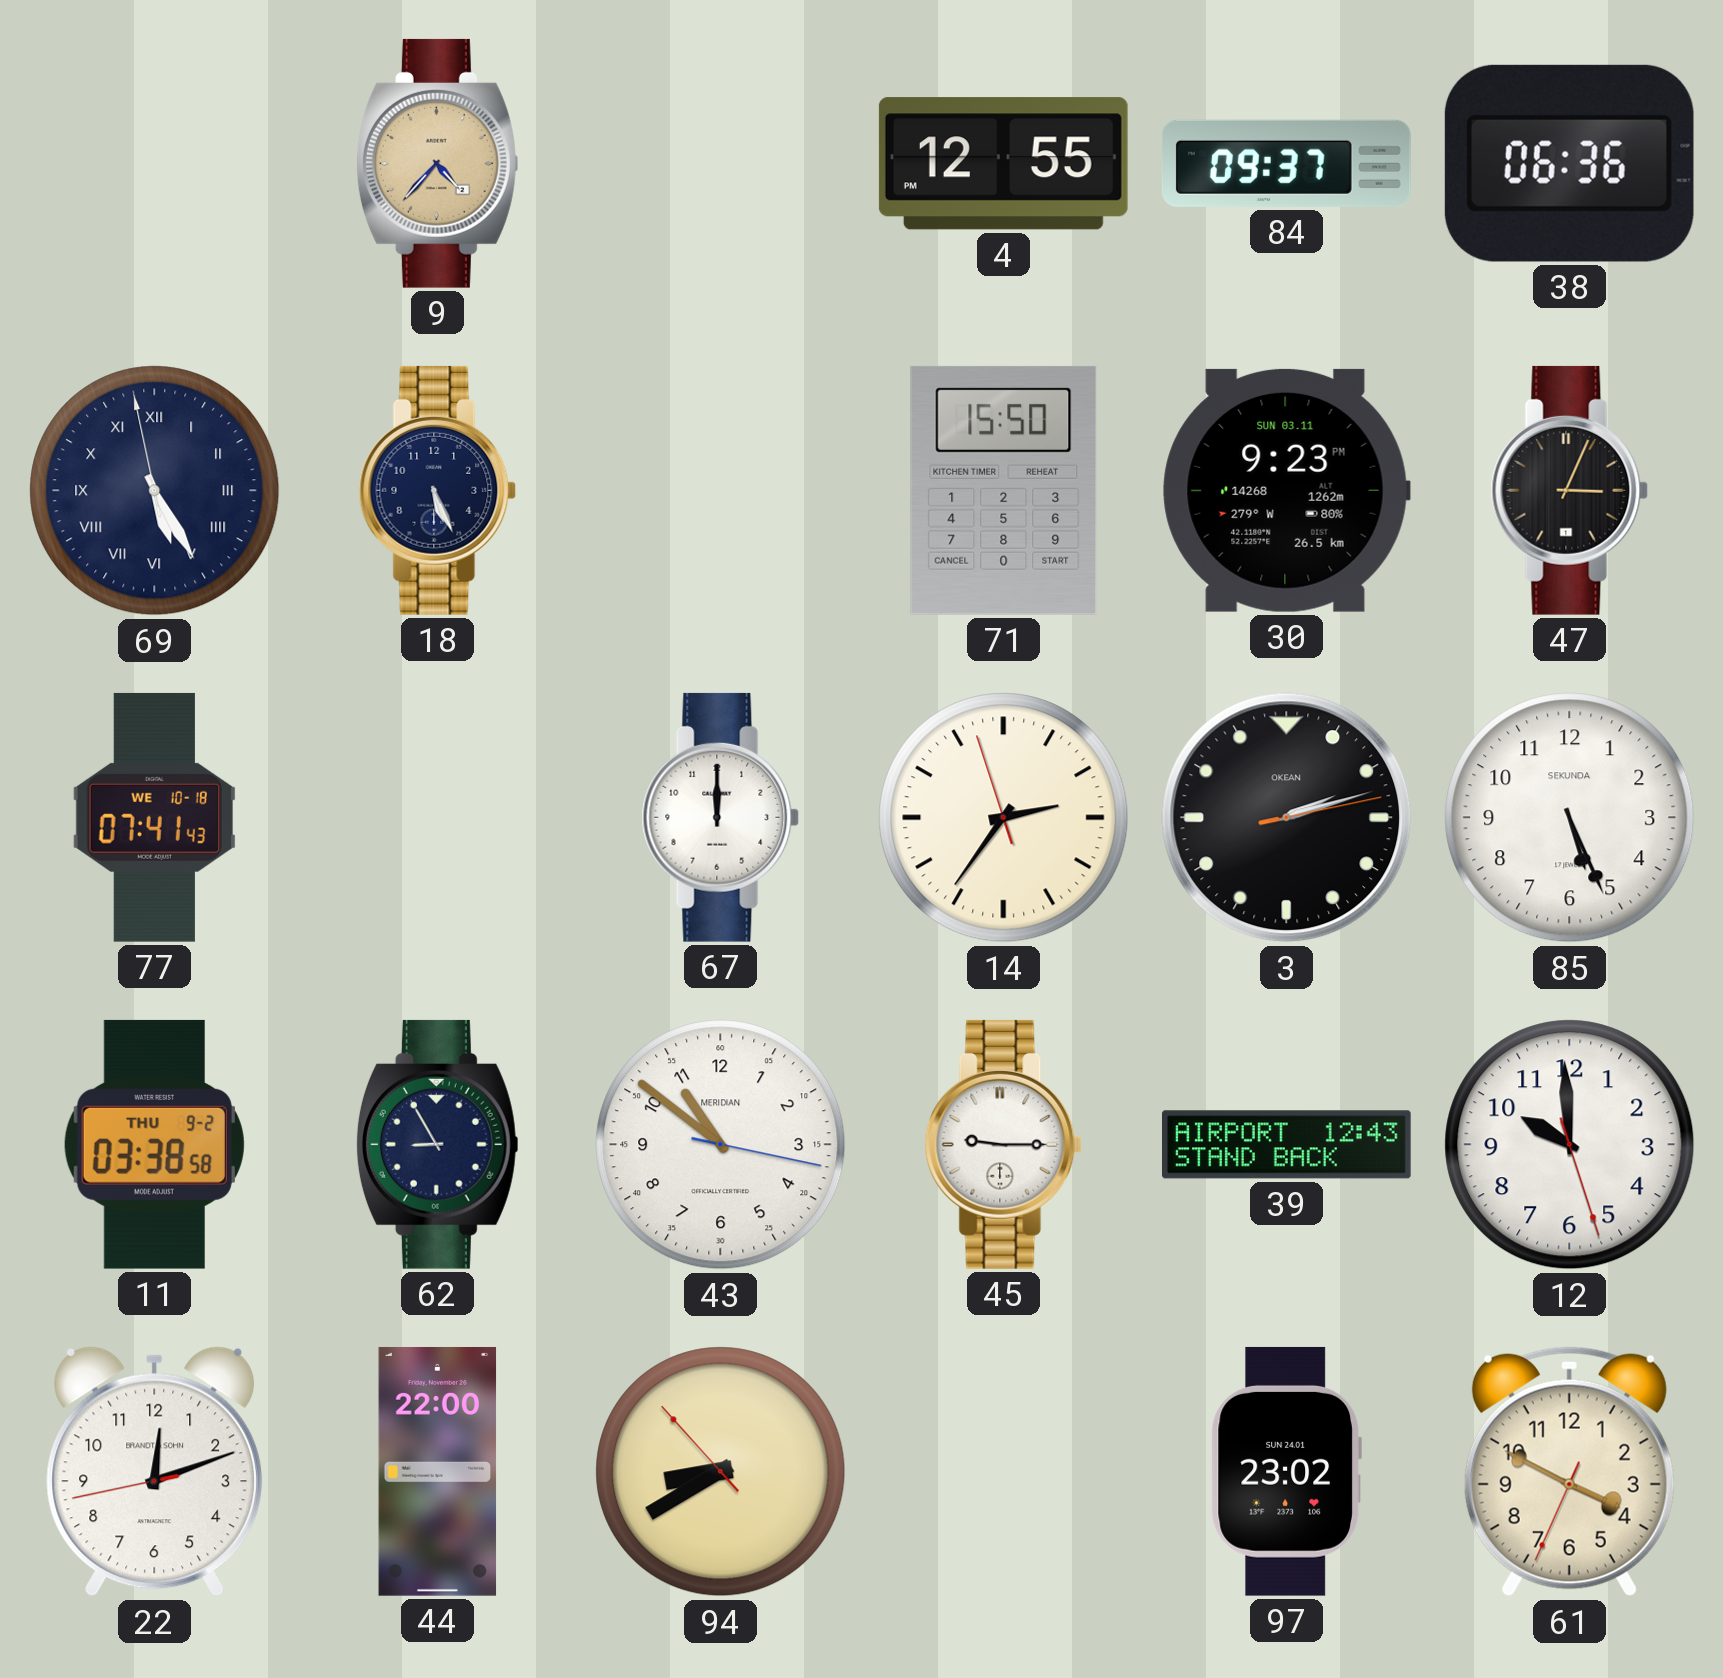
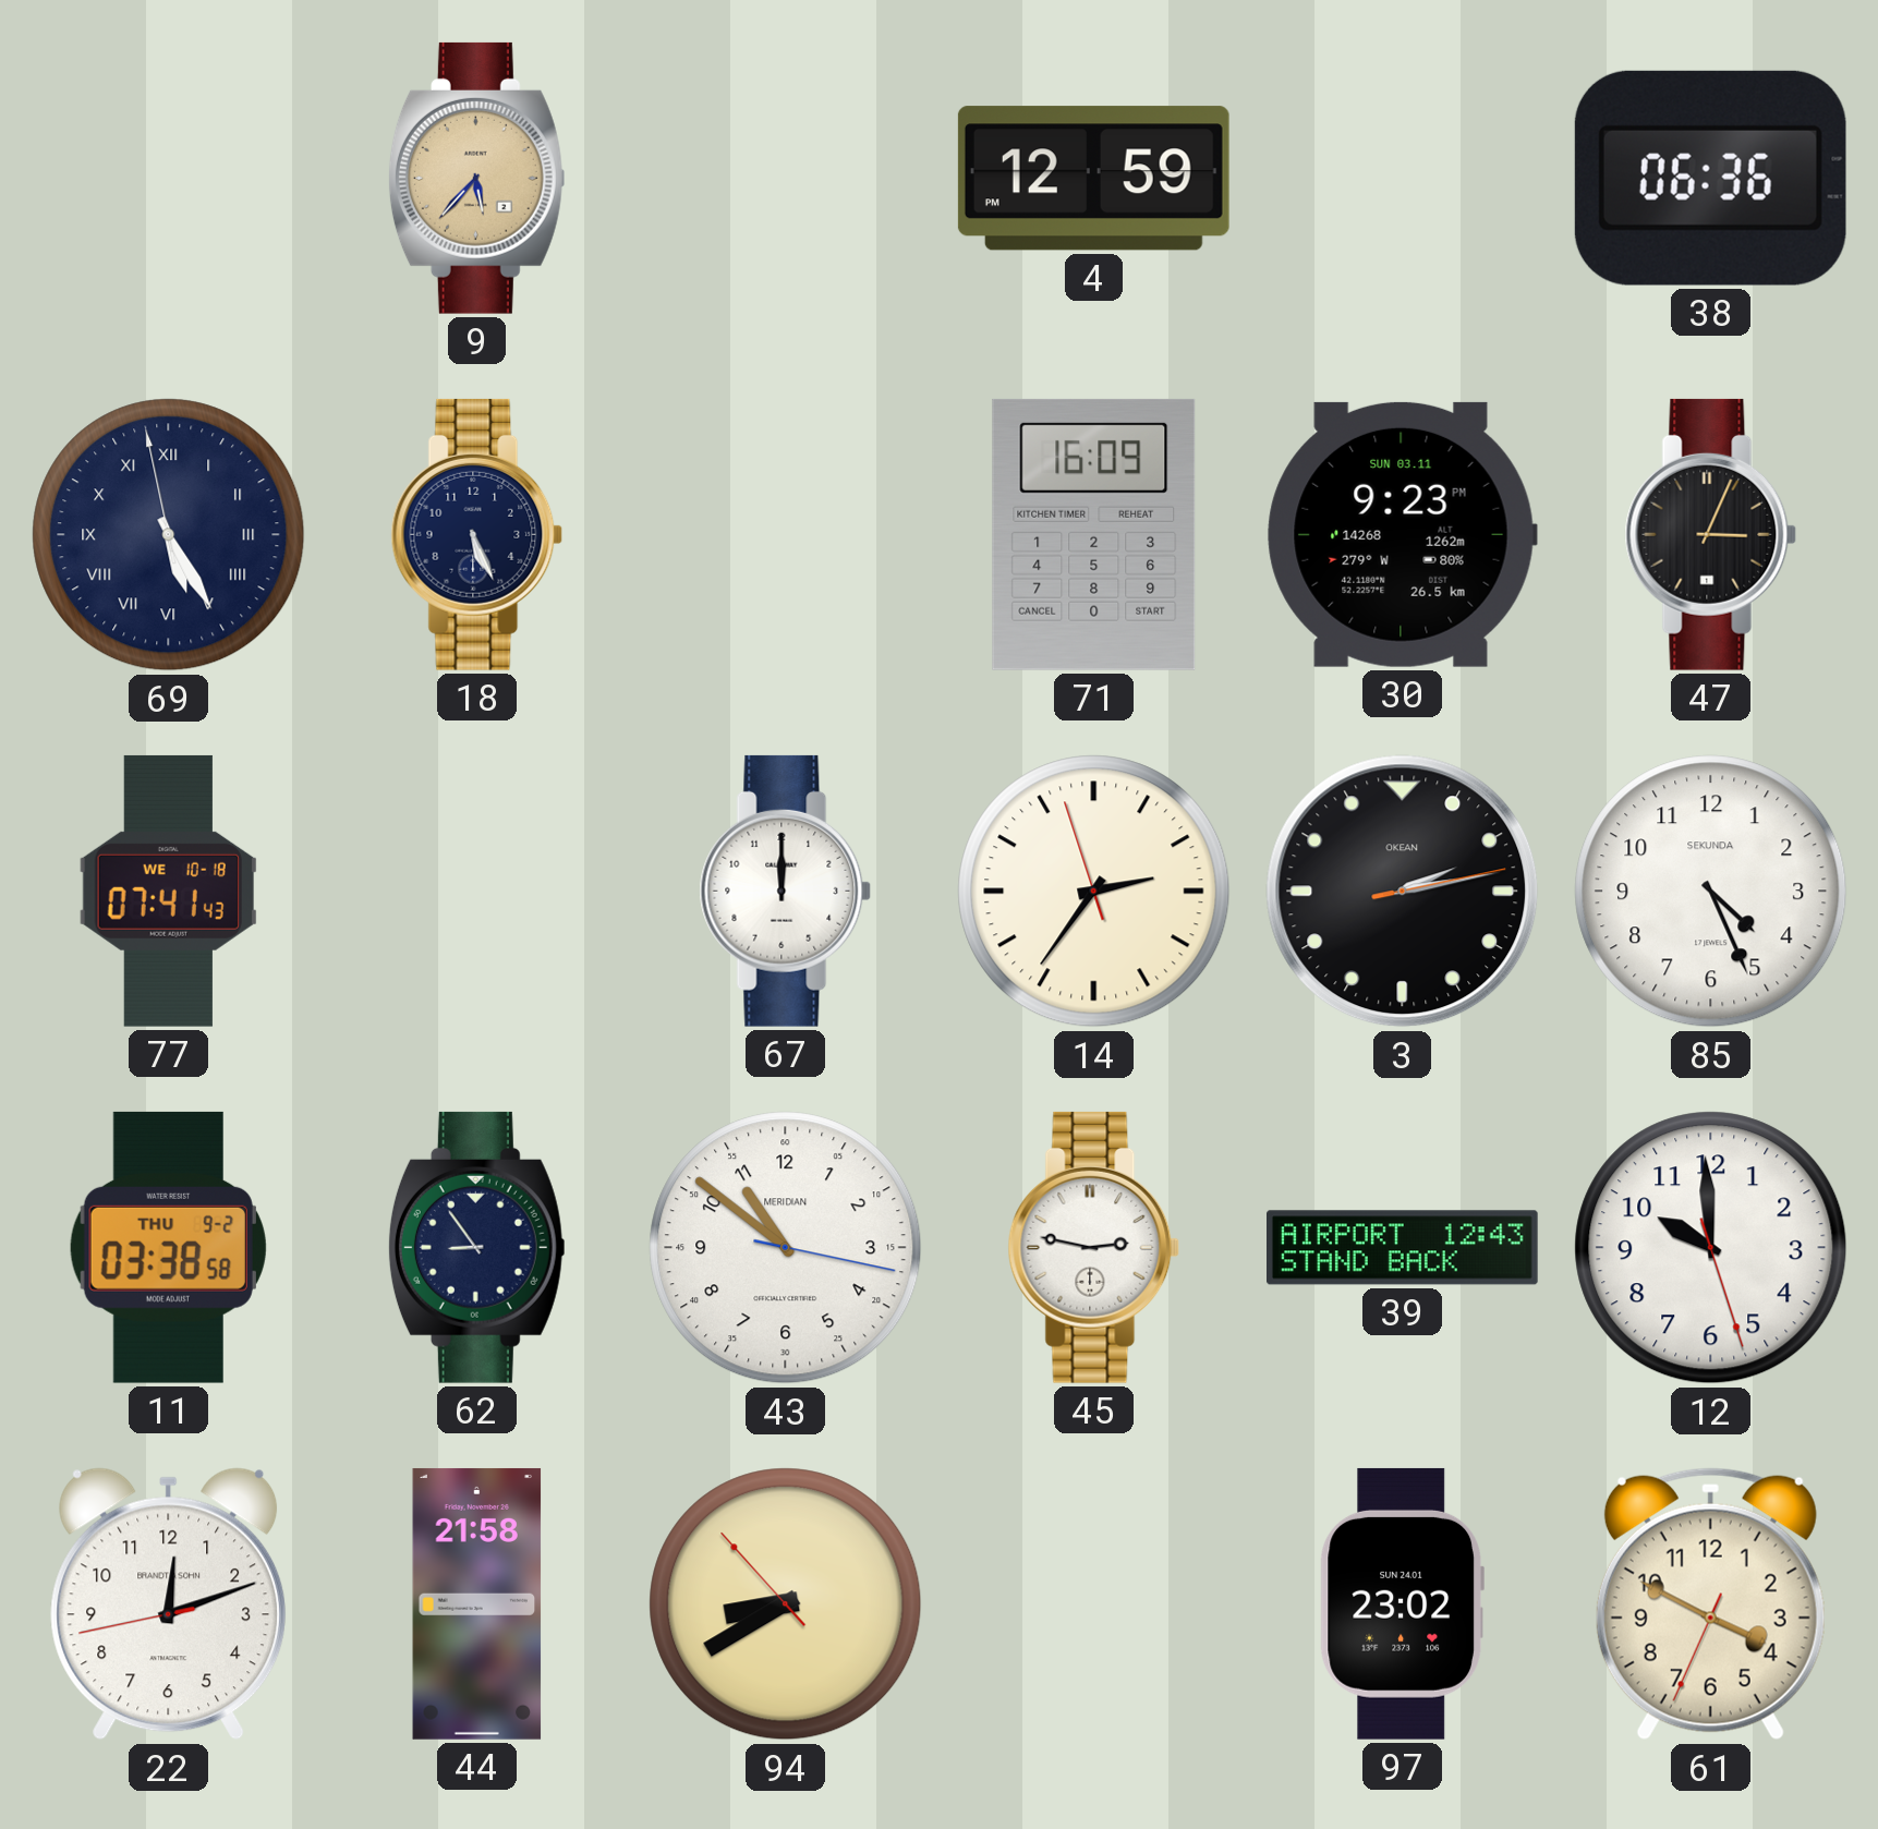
9: 4:37 -> 5:37 (476, 178)
4: 12:55 -> 12:59 (1093, 179)
84: 09:37 -> none (1286, 163)
71: 15:50 -> 16:09 (1094, 534)
3: 2:12 -> 2:13 (1403, 892)
85: 5:26 -> 4:26 (1711, 892)
62: 8:55 -> 8:54 (476, 1247)
45: 9:15 -> 2:47 (1094, 1247)
44: 22:00 -> 21:58 (477, 1603)
